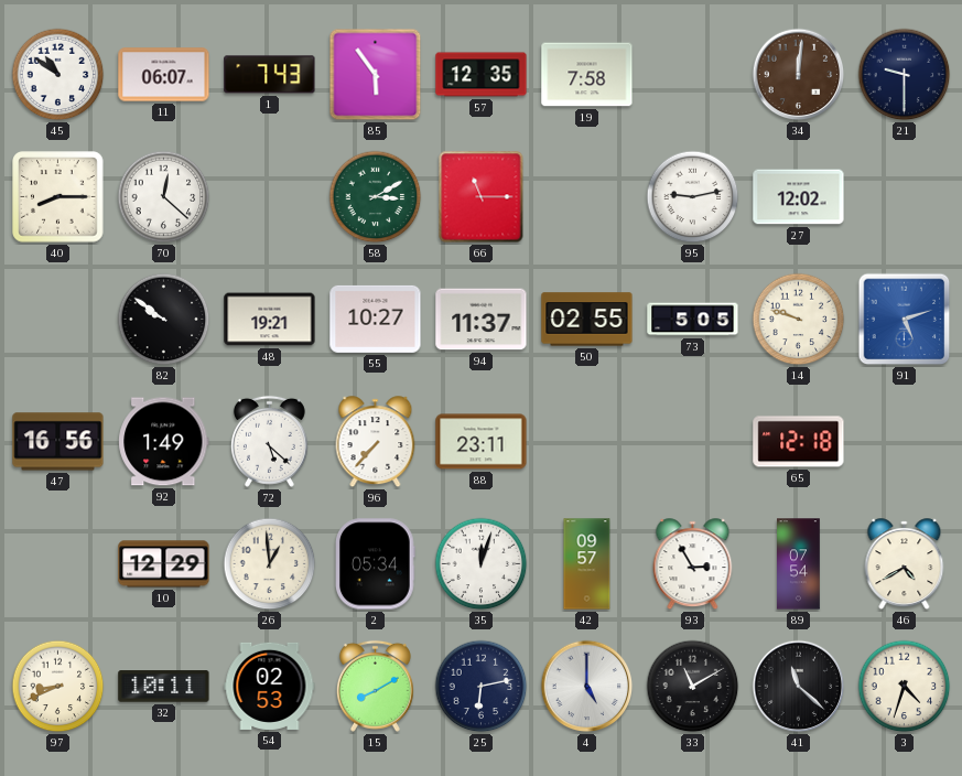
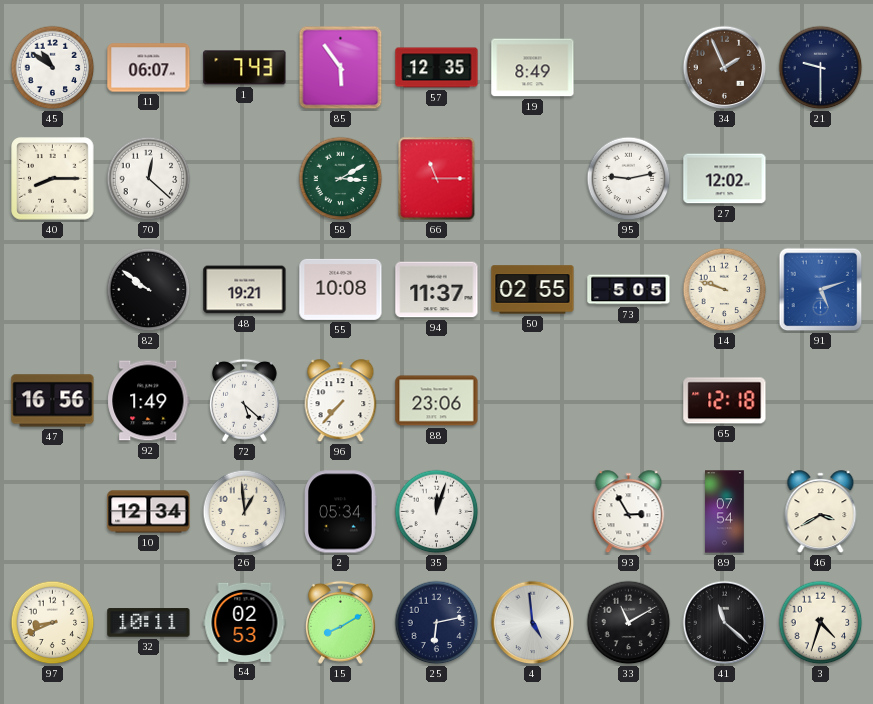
19: 7:58 -> 8:49 (533, 68)
34: 12:01 -> 1:56 (725, 68)
55: 10:27 -> 10:08 (341, 289)
88: 23:11 -> 23:06 (437, 401)
10: 12:29 -> 12:34 (149, 512)
42: 09:57 -> none (587, 564)
46: 4:40 -> 3:40 (821, 512)
4: 5:00 -> 4:59 (533, 623)
